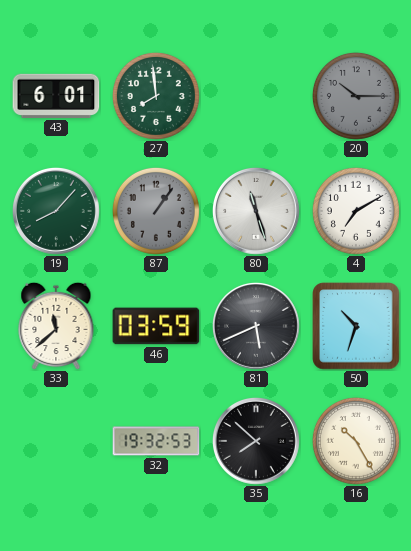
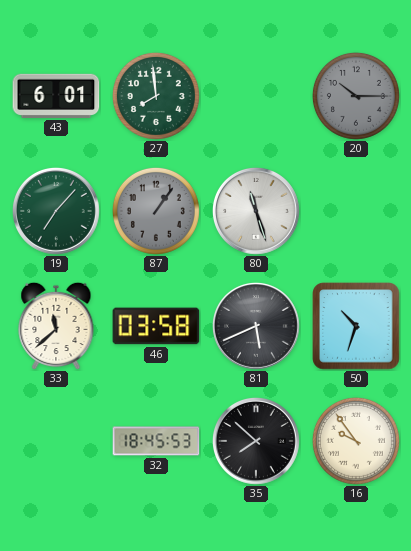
19: 8:07 -> 7:07 (56, 211)
4: 7:10 -> none (356, 211)
46: 03:59 -> 03:58 (156, 326)
32: 19:32 -> 18:45 (156, 441)
16: 10:25 -> 9:54 (356, 441)
